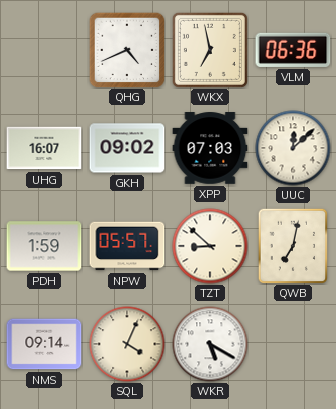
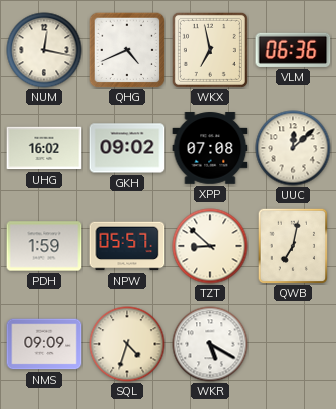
NUM: none -> 12:17 (44, 50)
UHG: 16:07 -> 16:02 (44, 148)
XPP: 07:03 -> 07:08 (210, 148)
NMS: 09:14 -> 09:09 (44, 344)
SQL: 4:04 -> 4:33 (127, 344)
